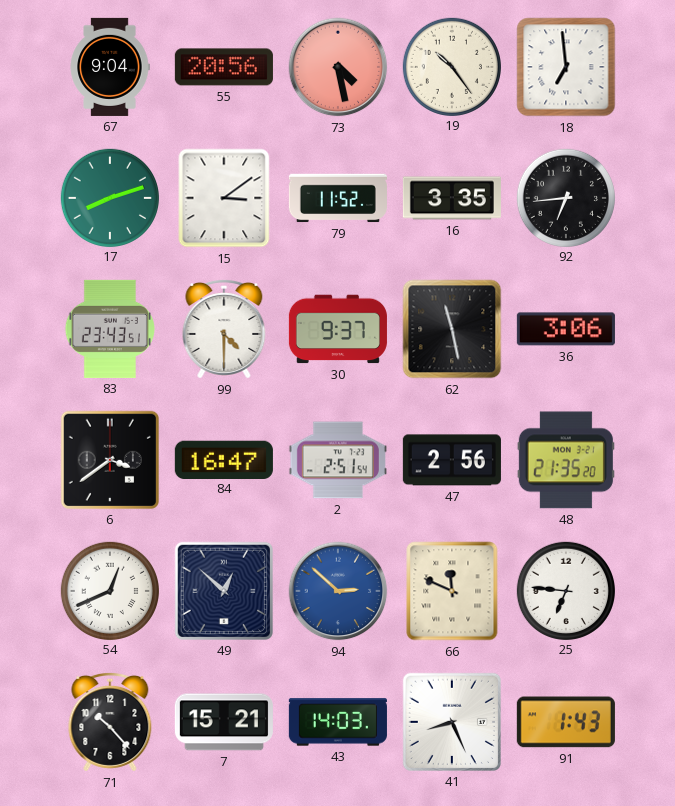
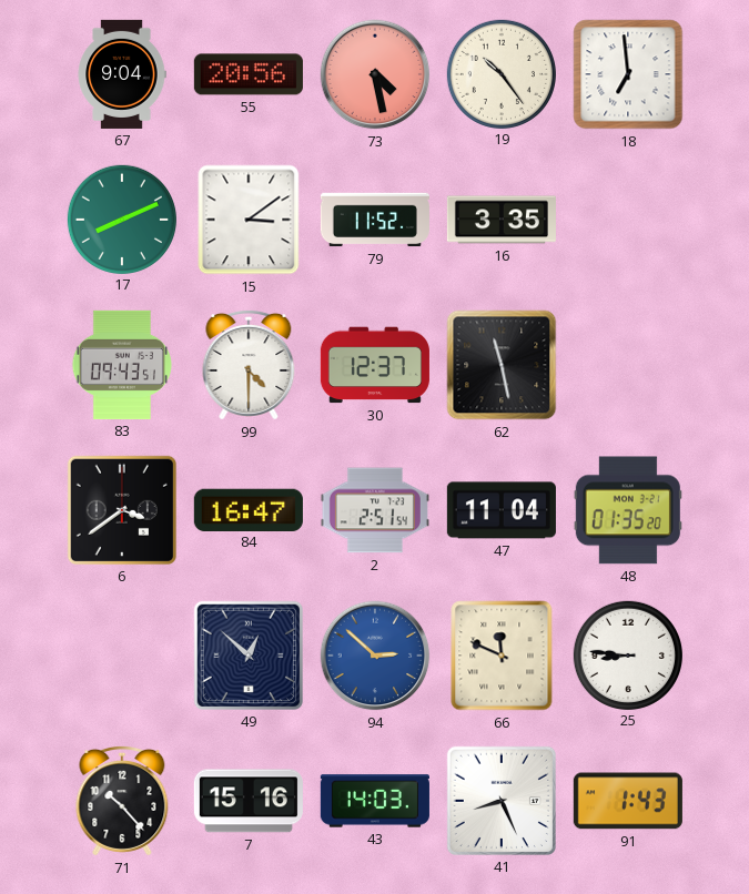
17: 8:12 -> 8:11 (121, 219)
92: 6:44 -> none (565, 197)
83: 23:43 -> 09:43 (122, 365)
30: 9:37 -> 12:37 (375, 365)
36: 3:06 -> none (566, 329)
47: 2:56 -> 11:04 (502, 510)
48: 21:35 -> 01:35 (628, 510)
54: 12:41 -> none (109, 590)
25: 6:46 -> 8:46 (627, 654)
7: 15:21 -> 15:16 (249, 801)
